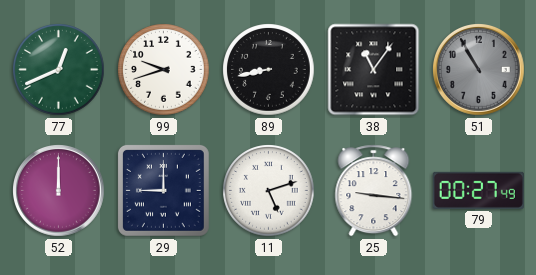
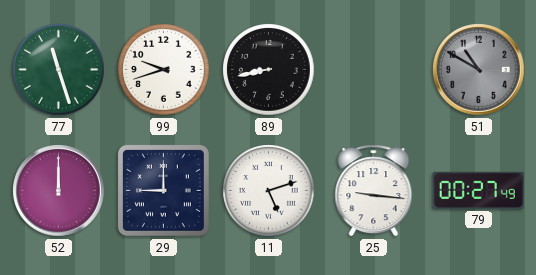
77: 12:41 -> 11:27 (59, 70)
38: 11:06 -> none (374, 70)
51: 10:55 -> 10:50 (479, 70)
